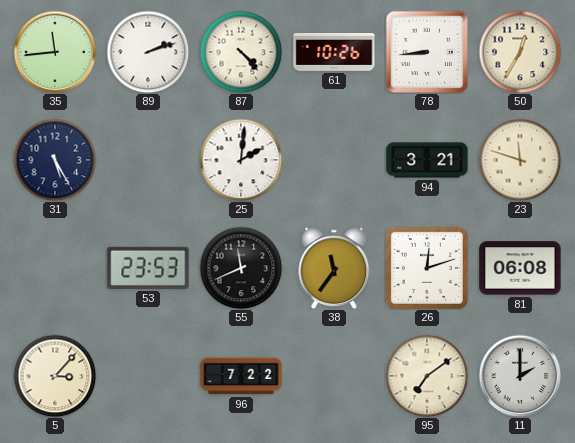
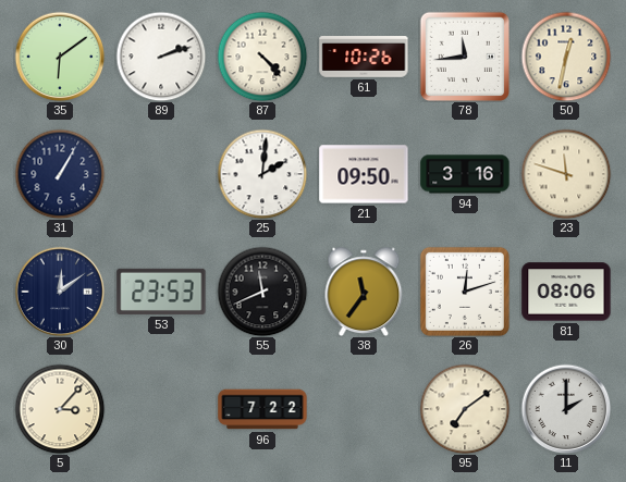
35: 11:44 -> 6:09 (60, 57)
78: 8:44 -> 11:44 (464, 55)
50: 12:35 -> 12:32 (566, 57)
31: 5:25 -> 1:05 (60, 174)
21: none -> 09:50 (364, 174)
94: 3:21 -> 3:16 (465, 174)
30: none -> 12:09 (60, 292)
81: 06:08 -> 08:06 (566, 292)
